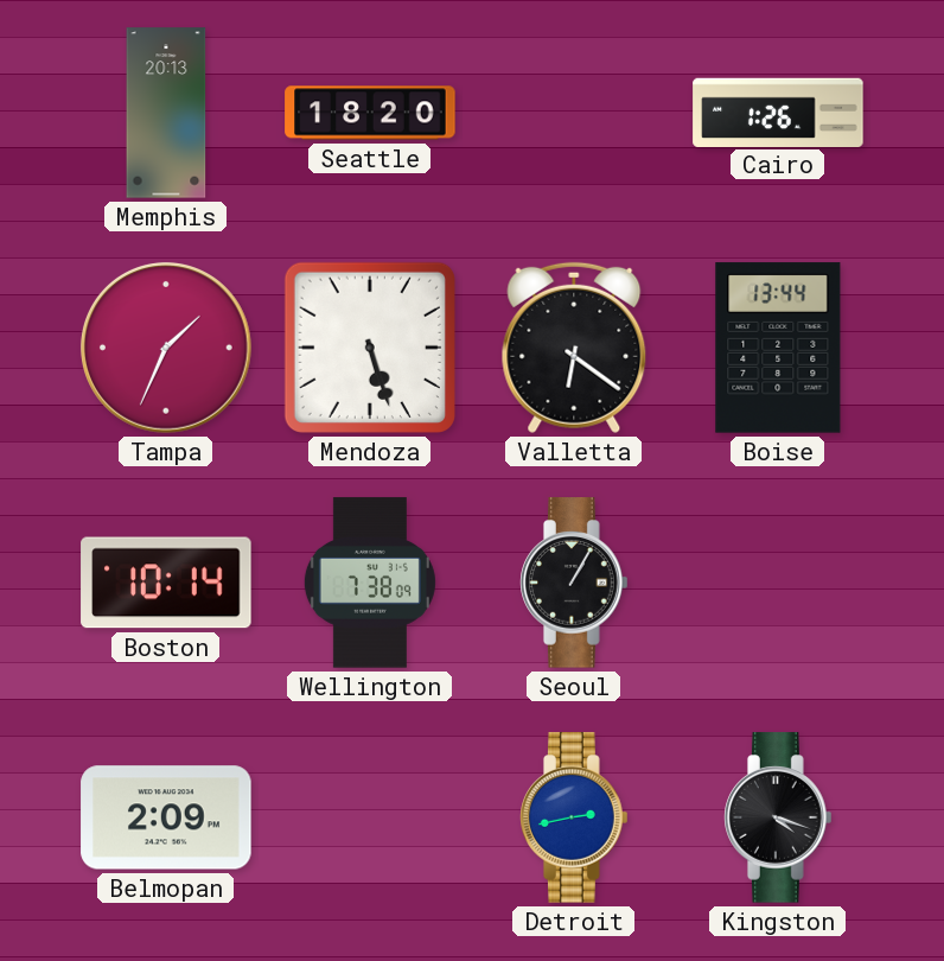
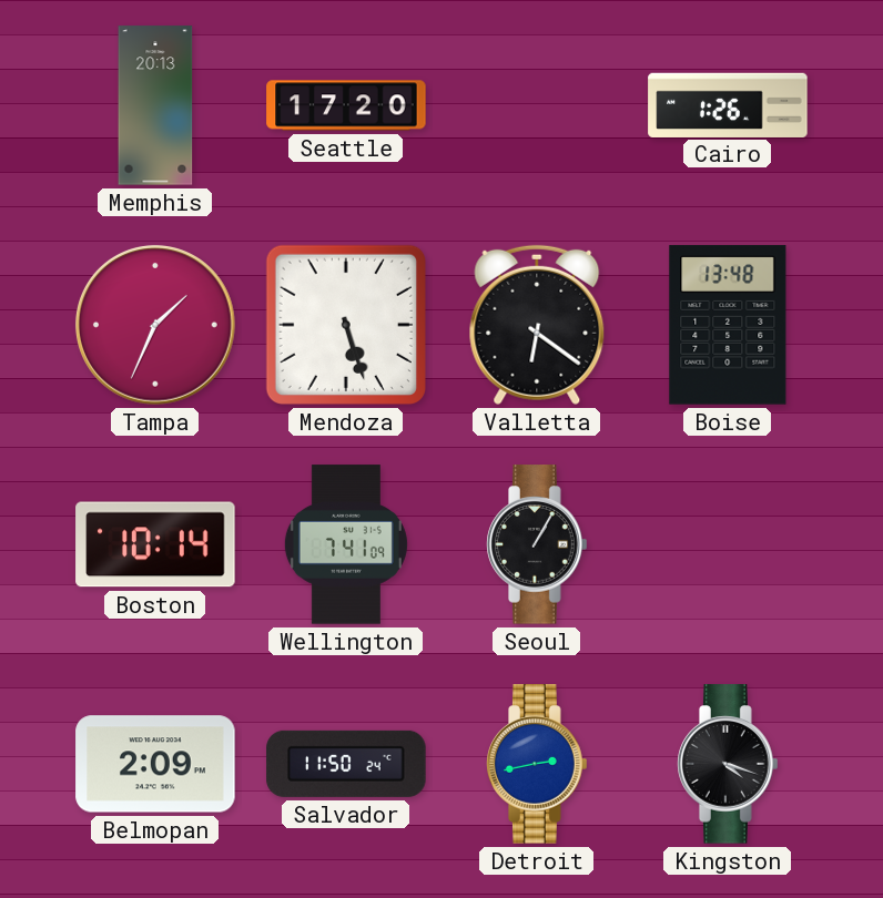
Seattle: 18:20 -> 17:20 (346, 105)
Boise: 13:44 -> 13:48 (728, 325)
Wellington: 7:38 -> 7:41 (346, 544)
Salvador: none -> 11:50 (346, 764)
